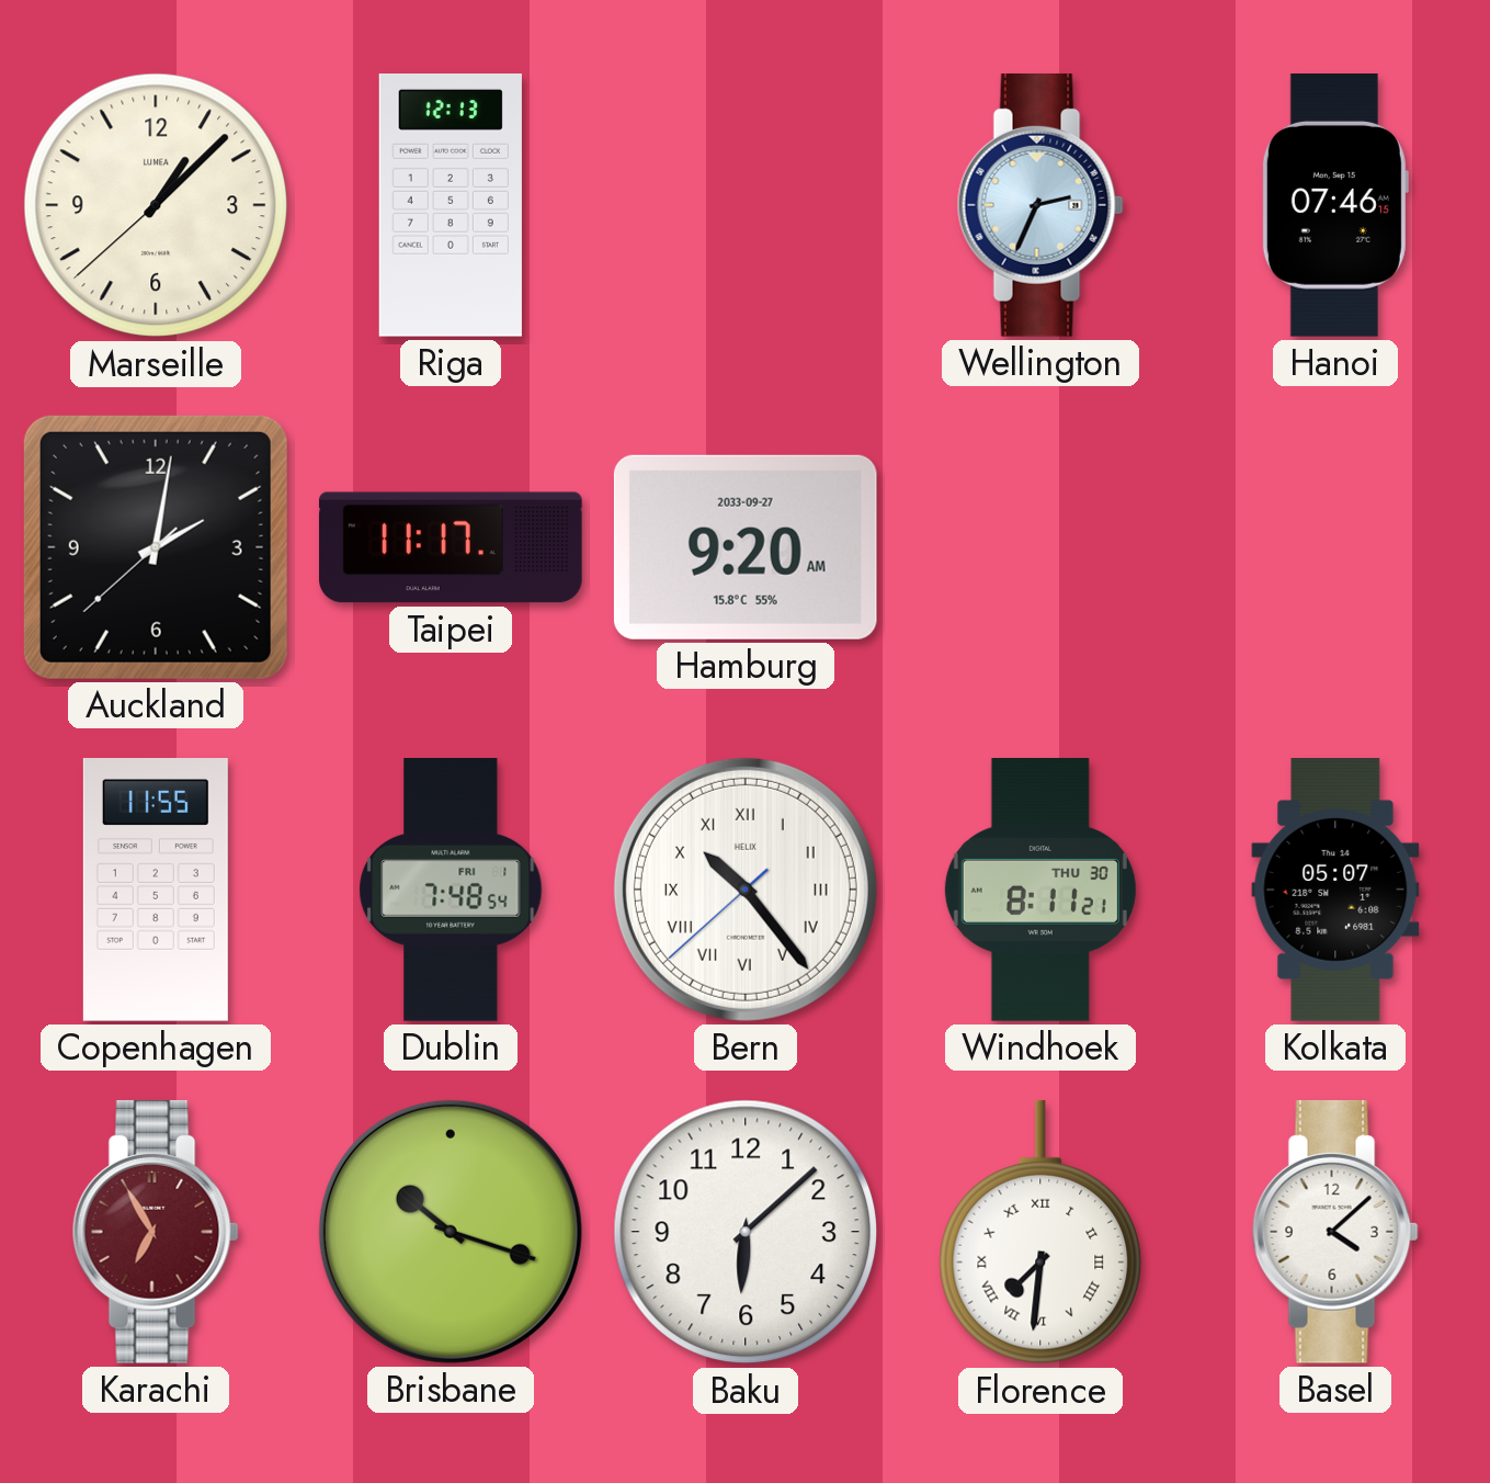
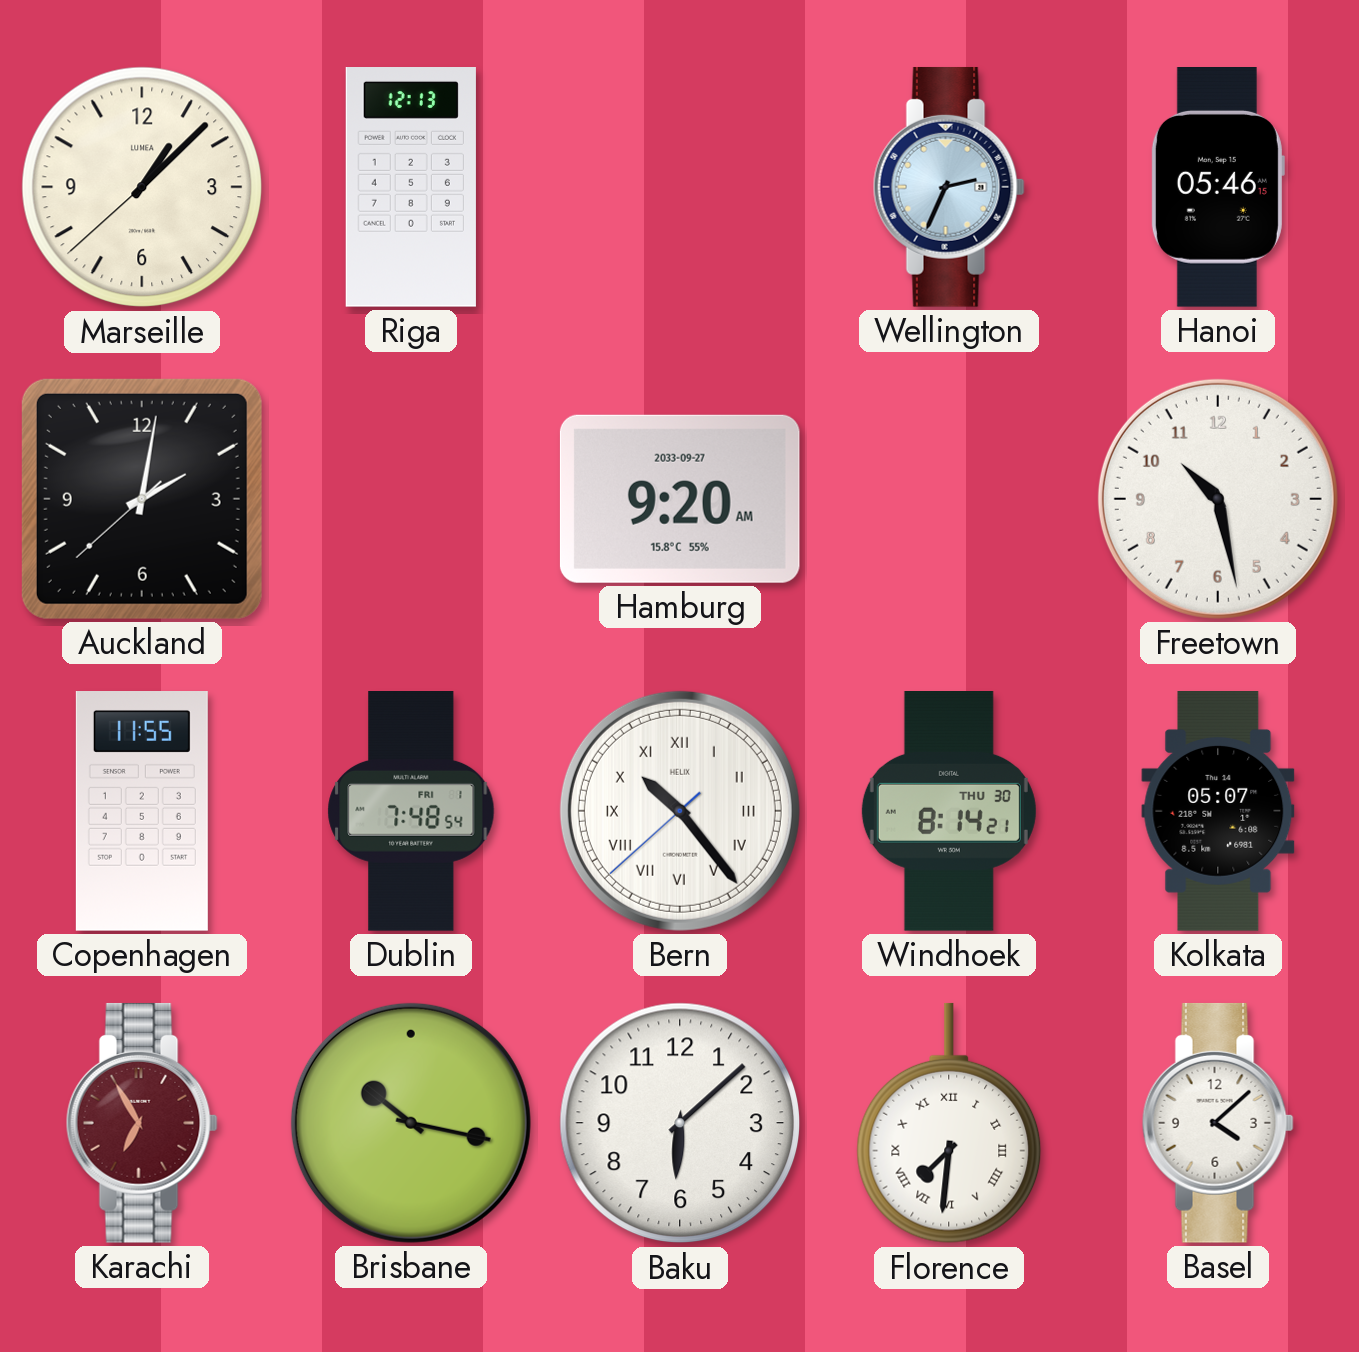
Hanoi: 07:46 -> 05:46 (1218, 188)
Taipei: 11:17 -> none (452, 547)
Freetown: none -> 10:28 (1218, 499)
Windhoek: 8:11 -> 8:14 (949, 812)
Brisbane: 10:18 -> 10:17 (411, 1123)
